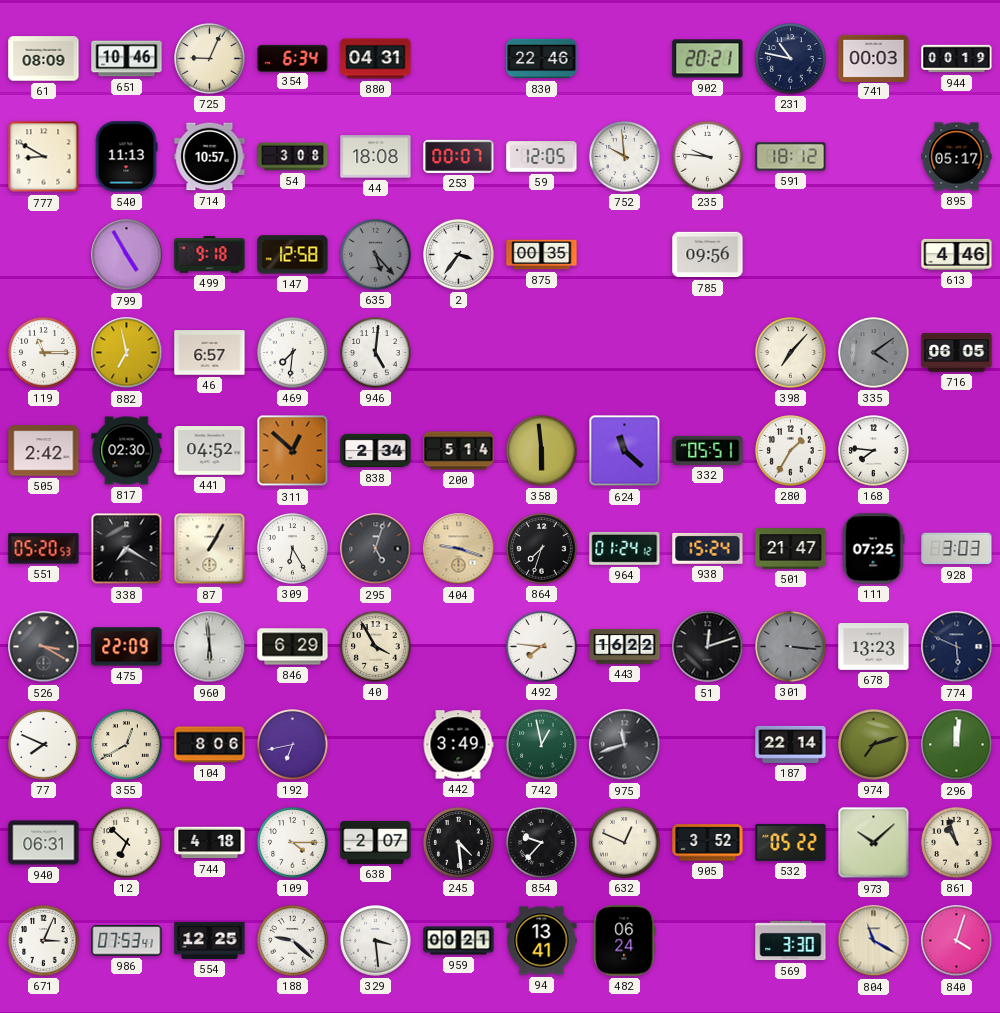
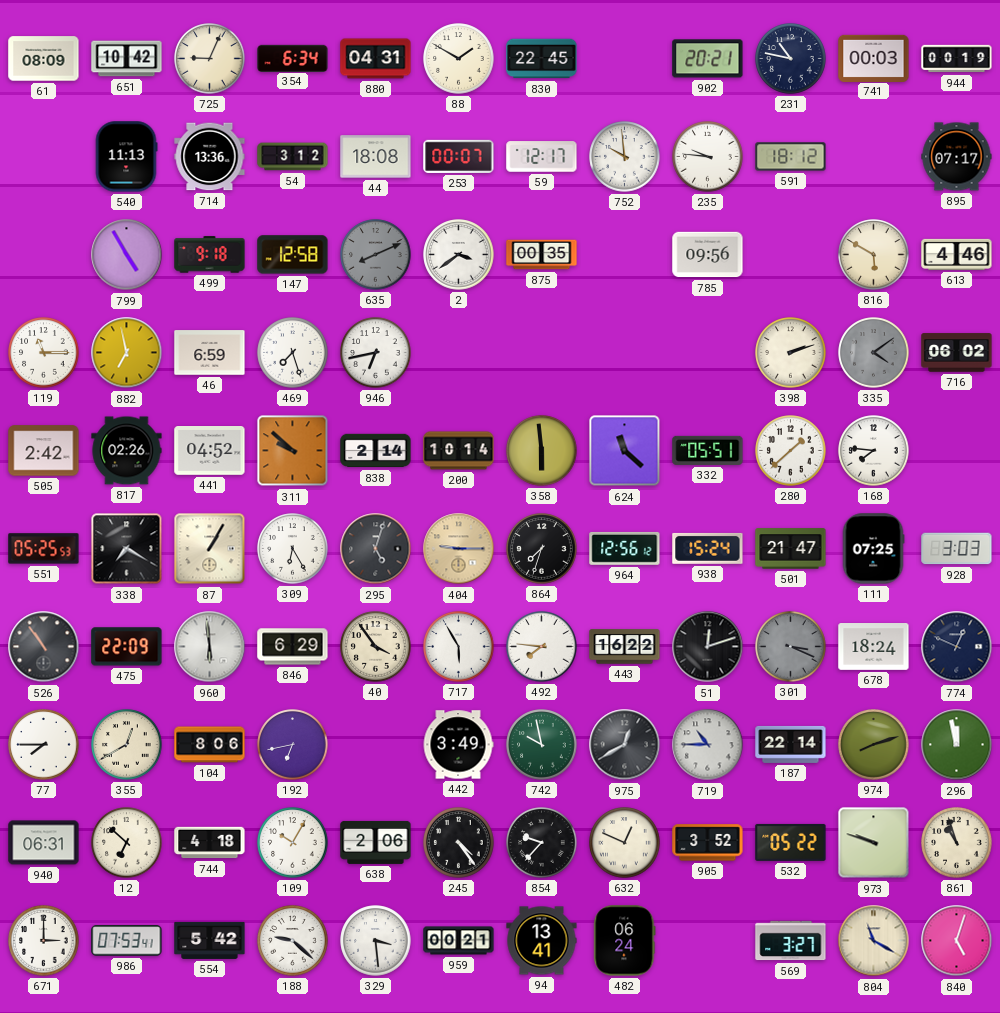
651: 10:46 -> 10:42 (127, 59)
88: none -> 1:50 (459, 59)
830: 22:46 -> 22:45 (542, 59)
777: 8:50 -> none (44, 157)
714: 10:57 -> 13:36 (210, 157)
54: 3:08 -> 3:12 (293, 157)
59: 12:05 -> 12:17 (542, 157)
895: 05:17 -> 07:17 (957, 157)
635: 5:23 -> 8:11 (376, 255)
2: 3:36 -> 3:39 (459, 255)
816: none -> 5:50 (874, 255)
46: 6:57 -> 6:59 (210, 353)
469: 7:31 -> 7:27 (293, 353)
946: 5:01 -> 6:43 (376, 353)
398: 7:07 -> 2:12 (791, 353)
716: 06:05 -> 06:02 (957, 353)
817: 02:30 -> 02:26 (127, 451)
311: 12:52 -> 9:52 (293, 451)
838: 2:34 -> 2:14 (376, 451)
200: 5:14 -> 10:14 (459, 451)
280: 1:35 -> 1:38 (791, 451)
551: 05:20 -> 05:25 (44, 549)
404: 9:18 -> 9:15 (459, 549)
964: 01:24 -> 12:56 (625, 548)
526: 3:20 -> 10:54 (44, 647)
40: 3:55 -> 3:54 (376, 647)
717: none -> 5:55 (459, 647)
301: 3:16 -> 3:19 (791, 647)
678: 13:23 -> 18:24 (874, 647)
774: 5:49 -> 12:49 (957, 647)
77: 7:49 -> 7:45 (44, 745)
742: 12:58 -> 9:58 (542, 745)
975: 11:42 -> 12:40 (625, 745)
719: none -> 10:45 (708, 745)
974: 7:12 -> 8:12 (874, 745)
296: 12:01 -> 11:58 (957, 745)
109: 4:15 -> 10:05 (293, 843)
638: 2:07 -> 2:06 (376, 842)
245: 4:29 -> 4:24 (459, 843)
973: 10:08 -> 9:48 (874, 843)
671: 3:04 -> 3:00 (44, 941)
554: 12:25 -> 5:42 (210, 940)
569: 3:30 -> 3:27 (791, 941)
840: 4:03 -> 5:03 (957, 941)
